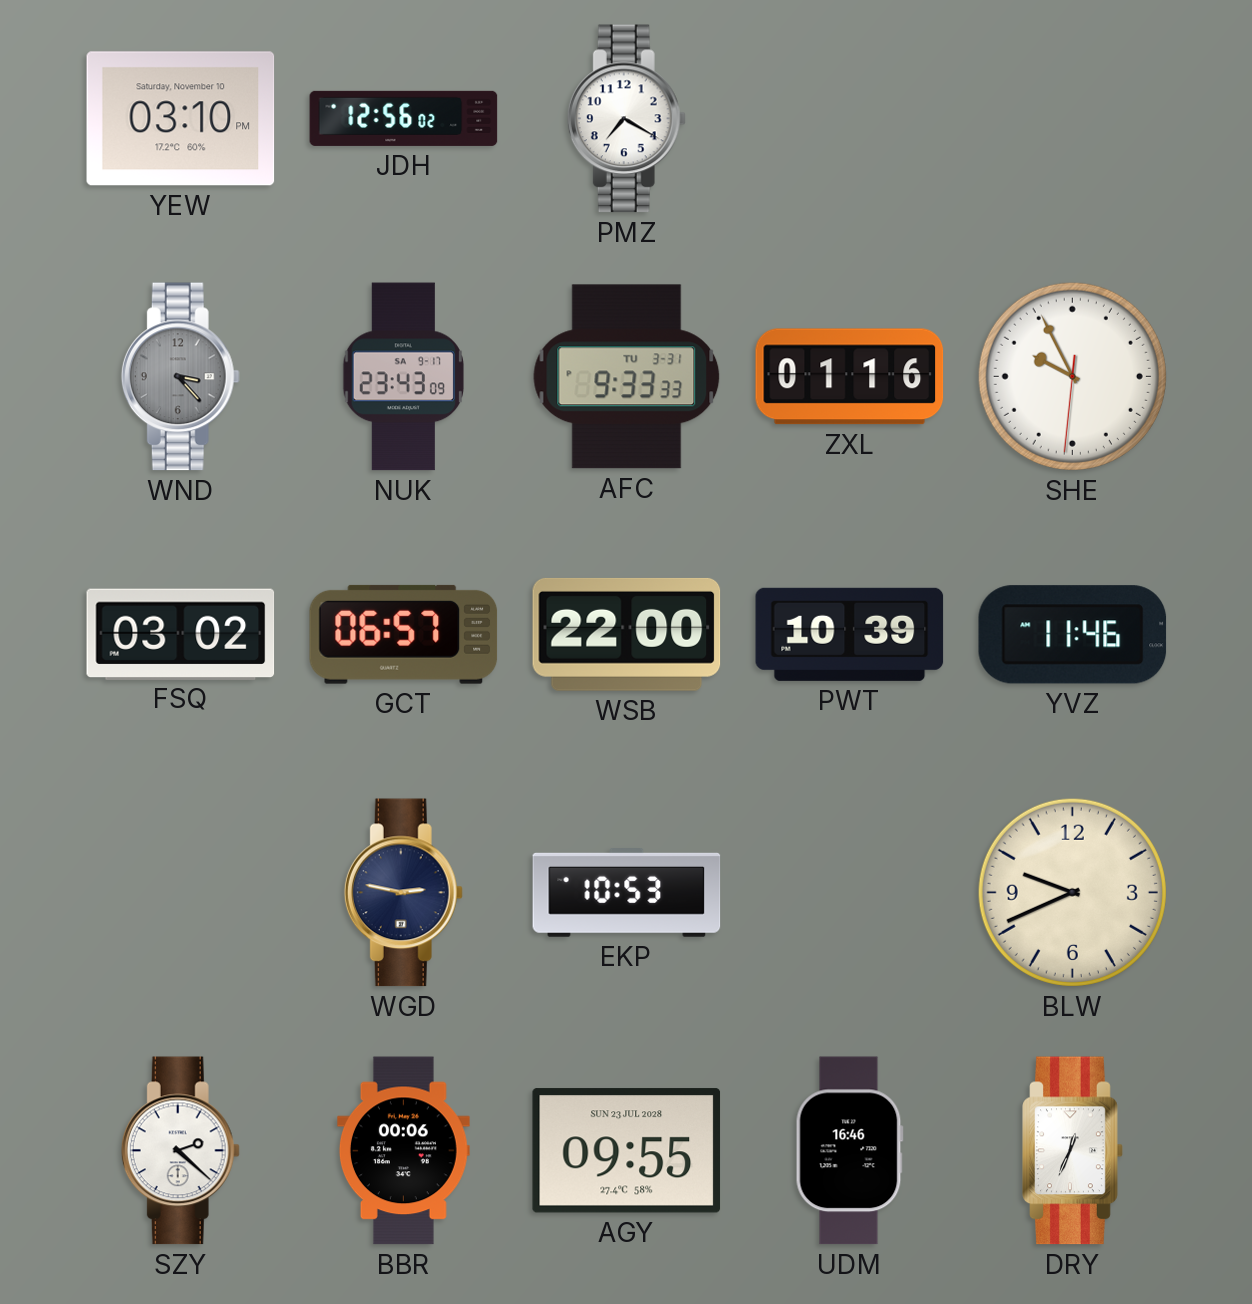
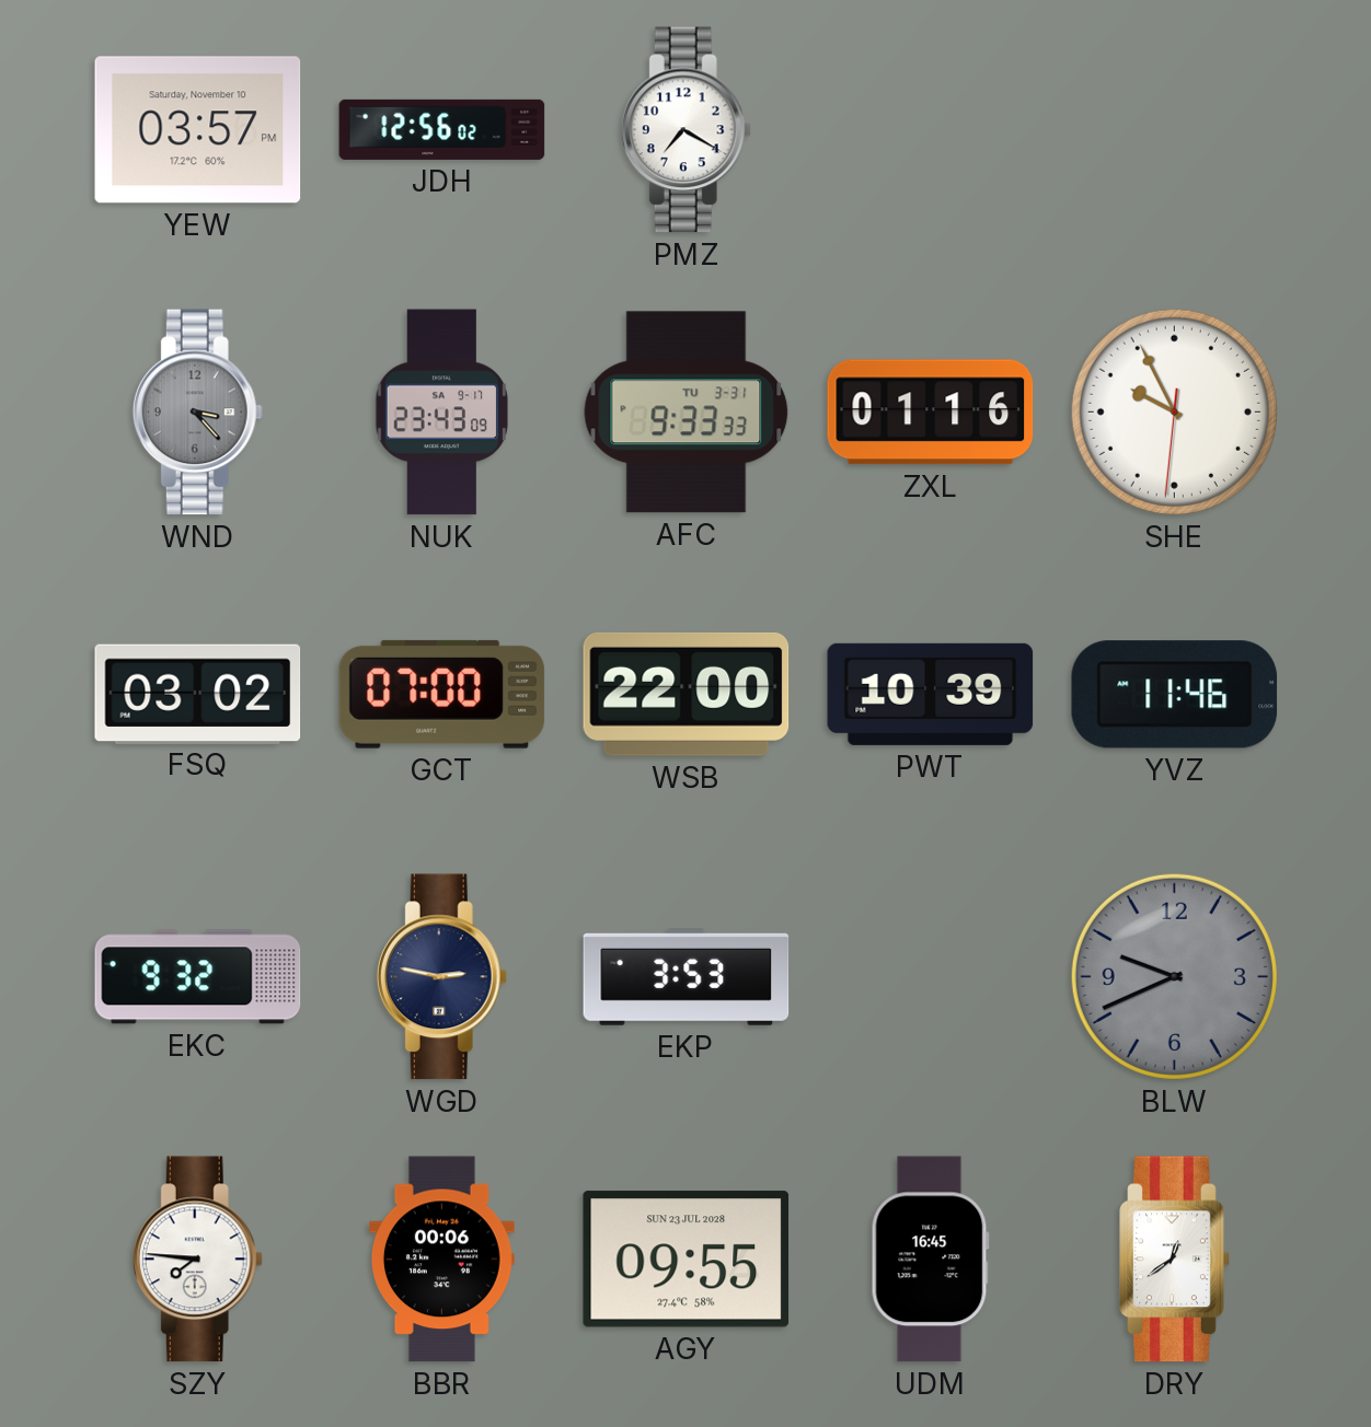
YEW: 03:10 -> 03:57 (198, 130)
GCT: 06:57 -> 07:00 (442, 694)
EKC: none -> 9:32 (198, 977)
EKP: 10:53 -> 3:53 (687, 977)
BLW dial: cream -> grey (1174, 976)
SZY: 2:22 -> 7:46 (197, 1260)
UDM: 16:46 -> 16:45 (930, 1260)
DRY: 12:34 -> 12:39 (1175, 1260)
